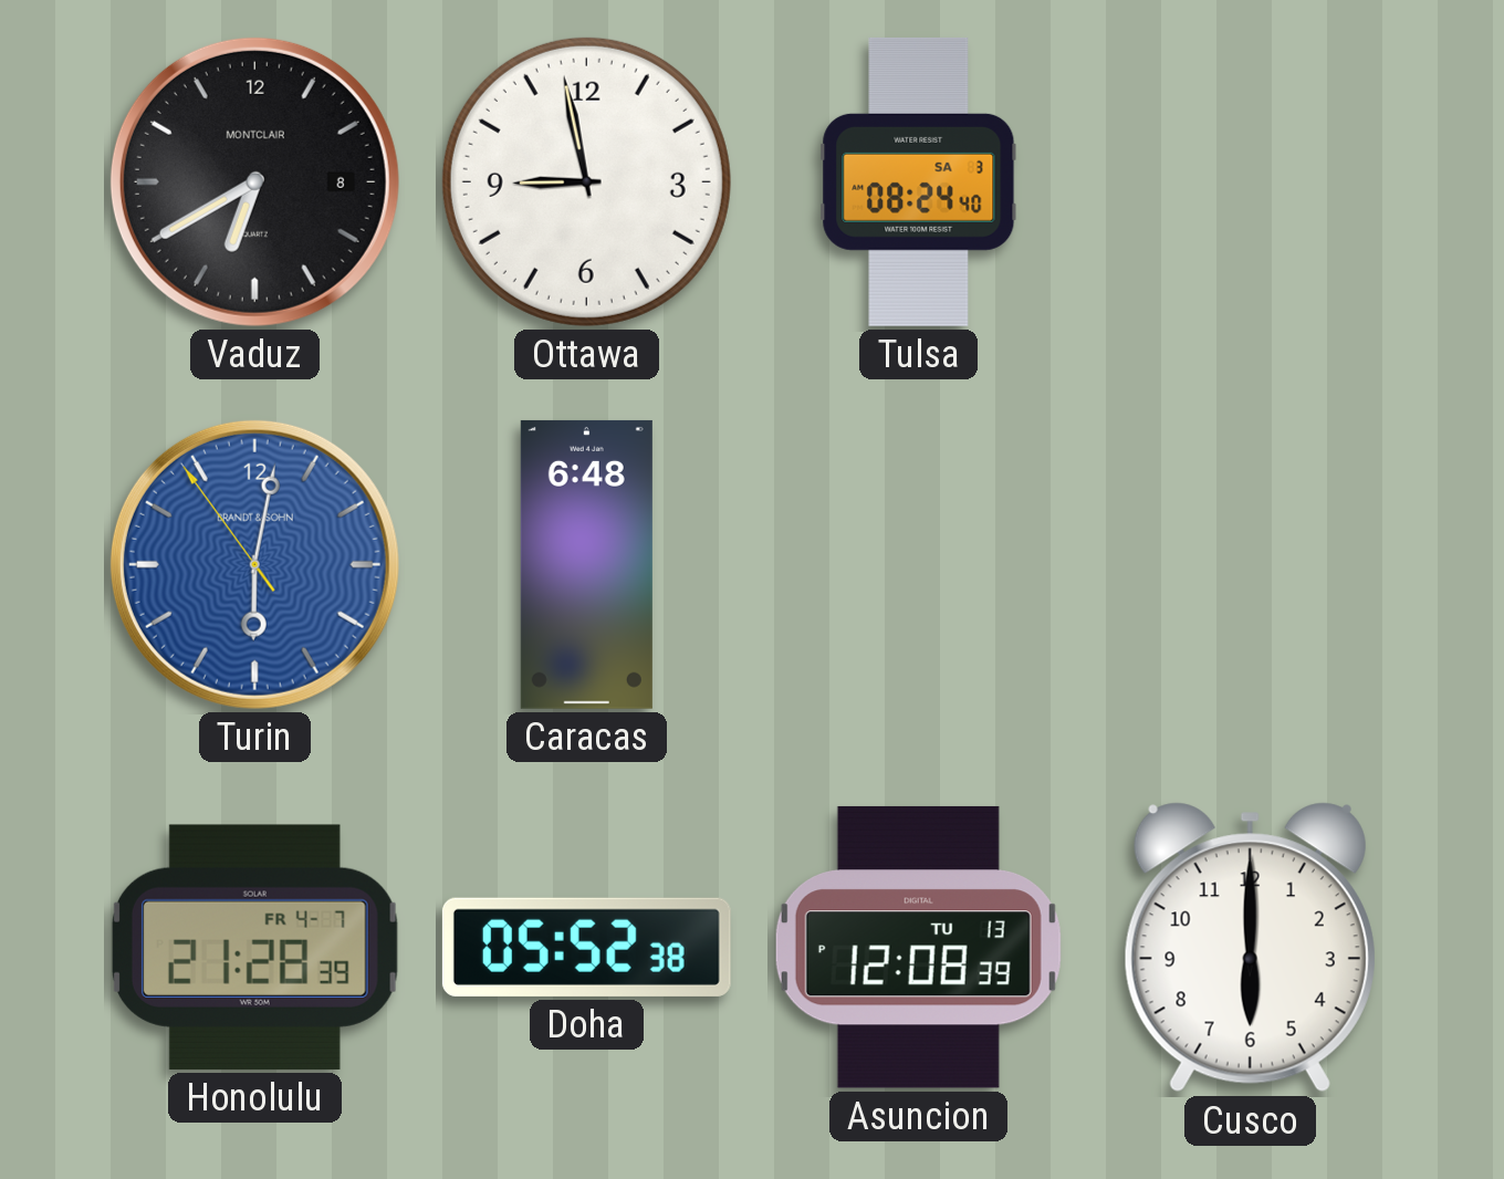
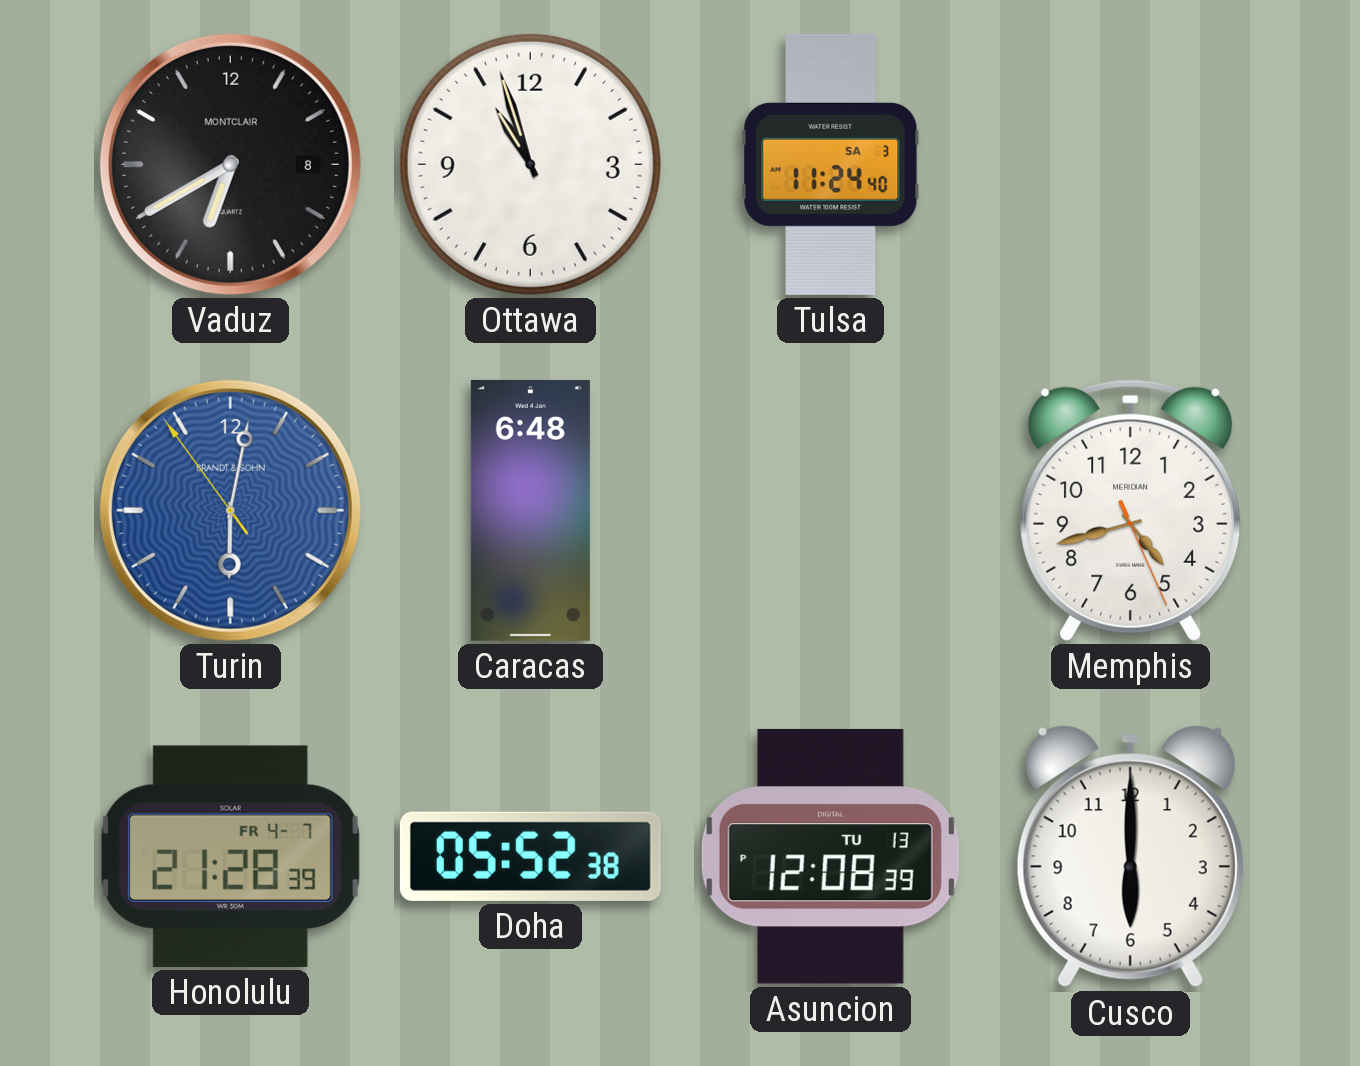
Ottawa: 8:58 -> 10:57 (530, 164)
Tulsa: 08:24 -> 11:24 (831, 164)
Memphis: none -> 4:42 (1131, 510)
